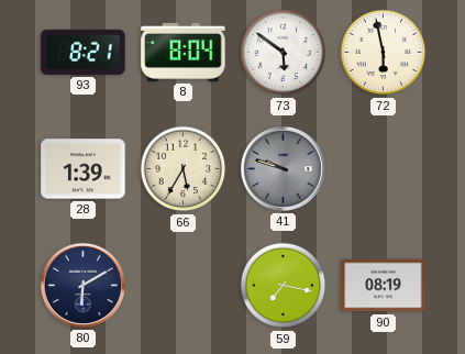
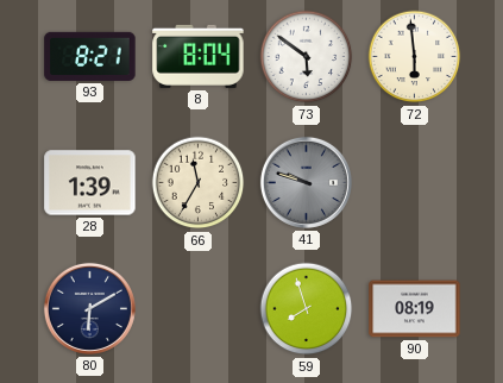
72: 5:58 -> 5:59 (415, 57)
66: 5:35 -> 11:35 (199, 183)
59: 7:17 -> 7:57 (307, 309)
